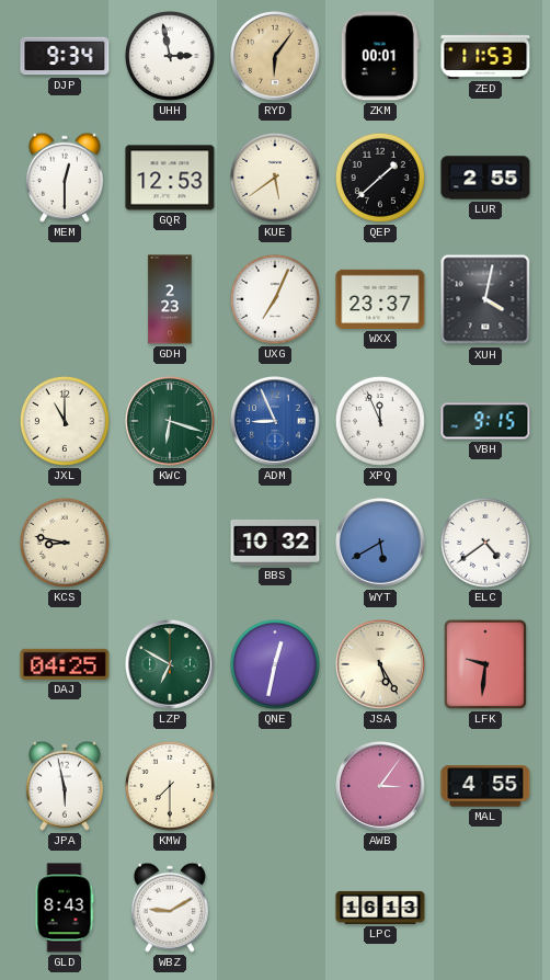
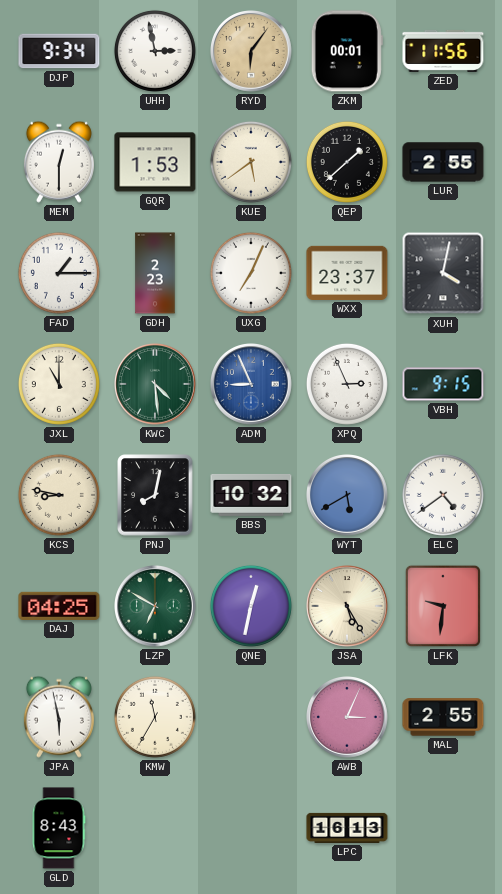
ZED: 11:53 -> 11:56 (443, 51)
GQR: 12:53 -> 1:53 (155, 162)
FAD: none -> 1:15 (59, 273)
KWC: 6:18 -> 4:29 (156, 385)
XPQ: 11:56 -> 2:56 (347, 384)
PNJ: none -> 8:02 (155, 495)
KMW: 7:30 -> 11:35 (155, 717)
AWB: 3:06 -> 3:04 (348, 718)
MAL: 4:55 -> 2:55 (443, 717)
WBZ: 9:10 -> none (170, 908)
